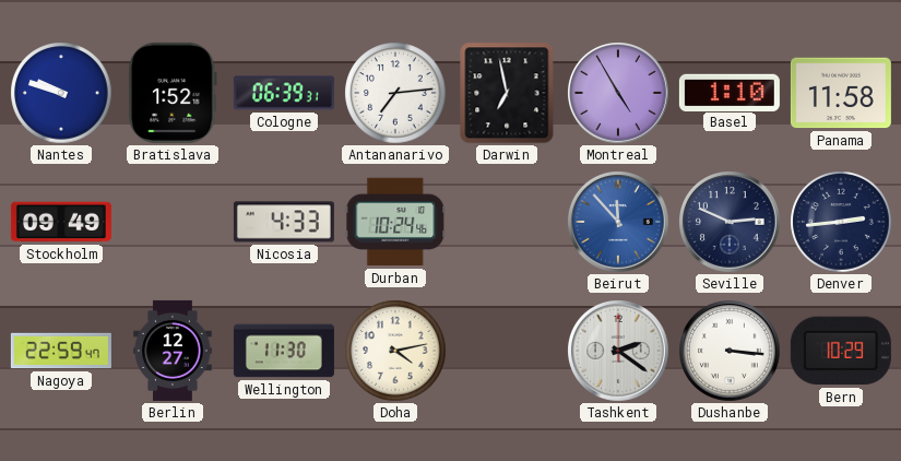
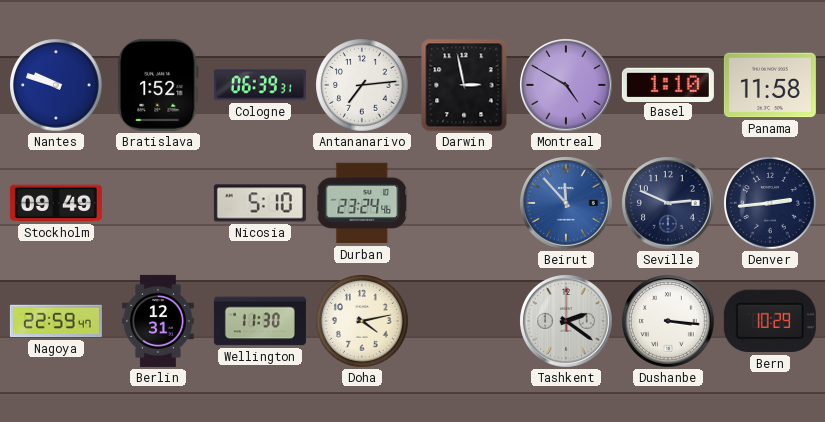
Darwin: 6:58 -> 2:58 (464, 85)
Montreal: 4:55 -> 4:50 (567, 86)
Nicosia: 4:33 -> 5:10 (260, 203)
Durban: 10:24 -> 23:24 (362, 203)
Berlin: 12:27 -> 12:31 (158, 321)
